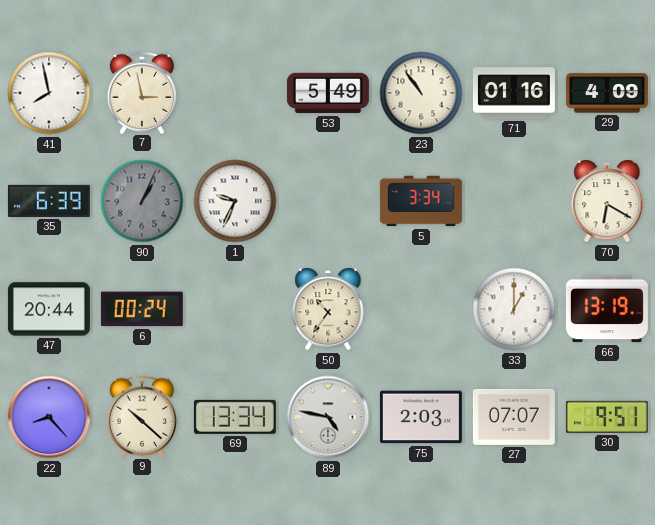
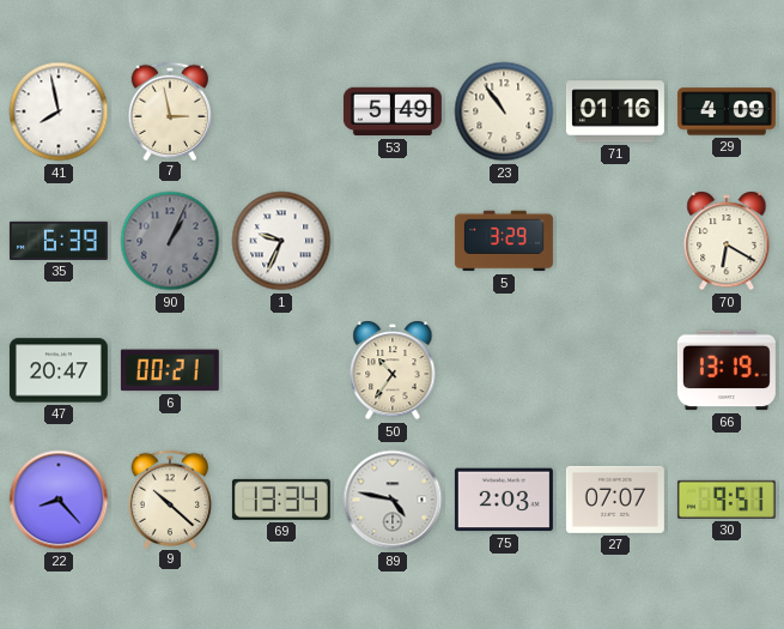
5: 3:34 -> 3:29 (504, 241)
47: 20:44 -> 20:47 (59, 370)
6: 00:24 -> 00:21 (170, 370)
33: 1:00 -> none (514, 309)
